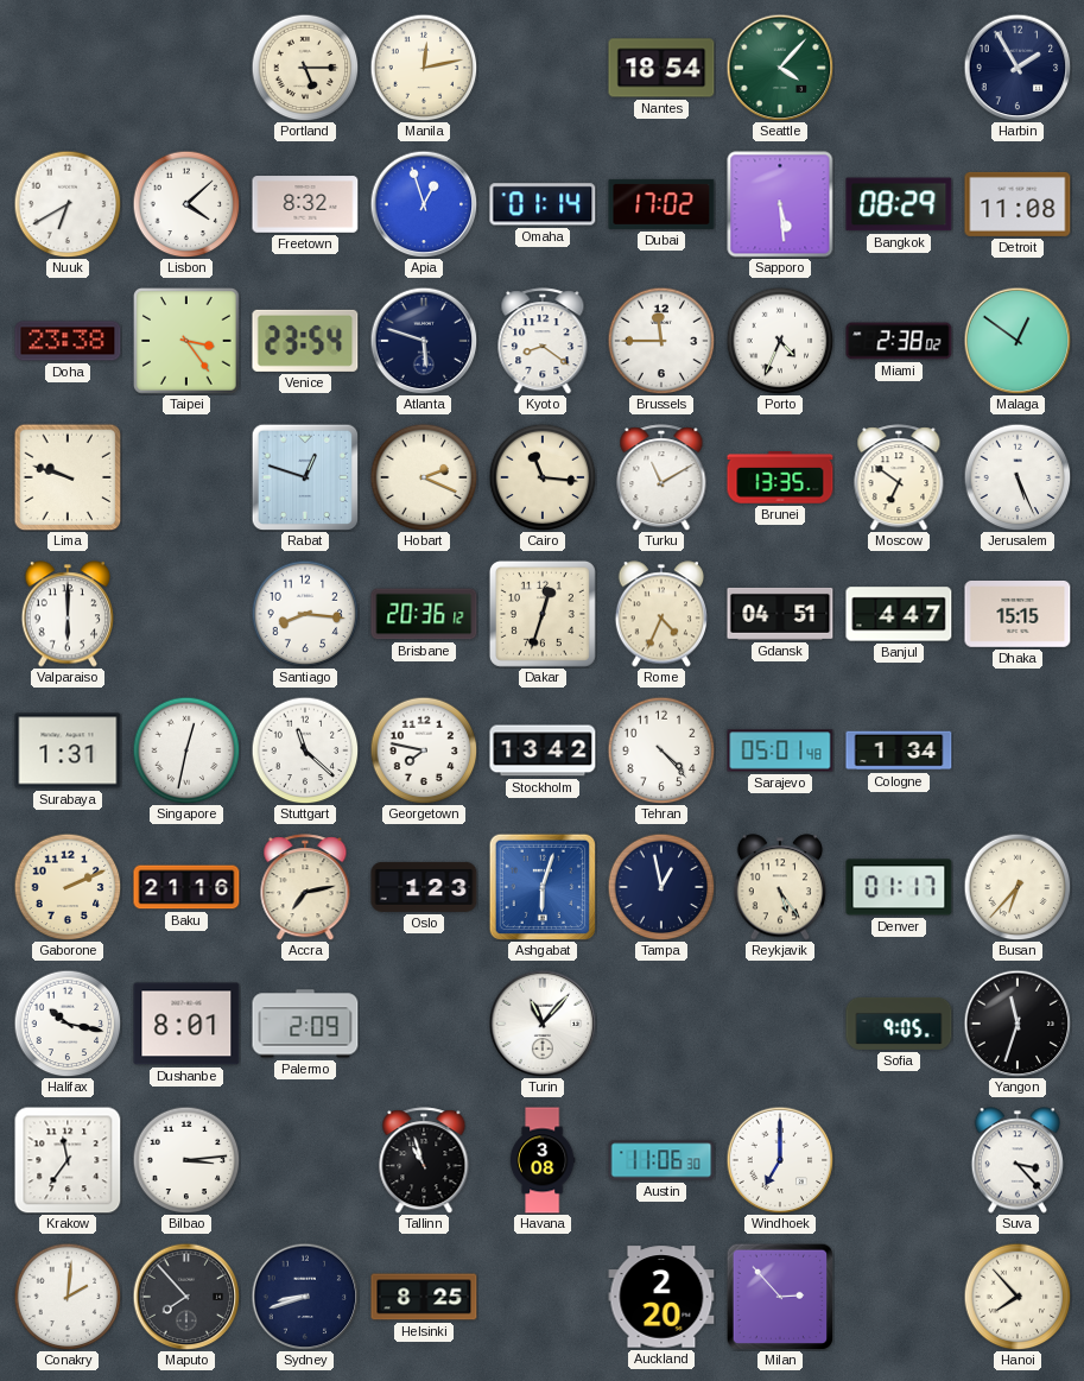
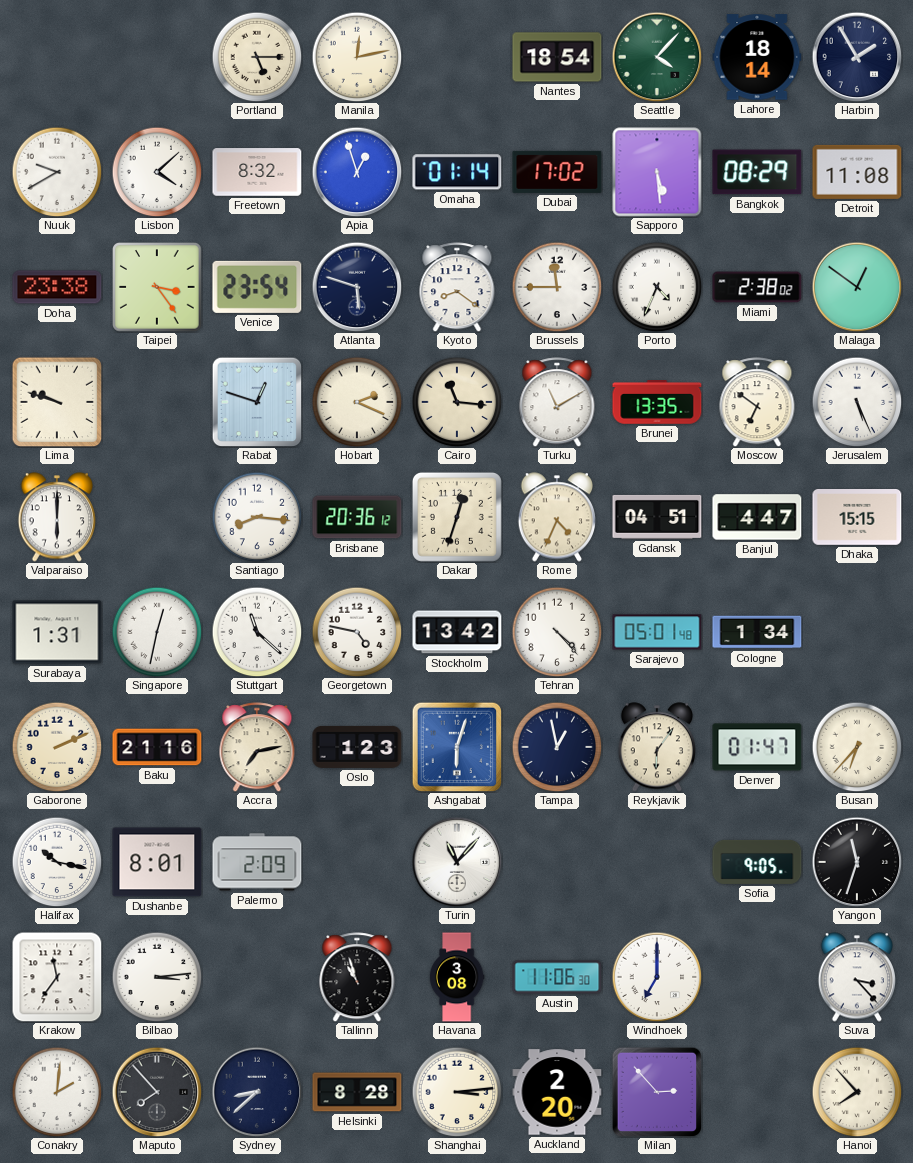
Lahore: none -> 18:14 (757, 57)
Nuuk: 6:40 -> 9:40 (57, 172)
Georgetown: 7:47 -> 4:47 (357, 632)
Reykjavik: 5:24 -> 6:06 (656, 747)
Denver: 01:17 -> 01:47 (757, 747)
Sydney: 8:42 -> 8:38 (257, 1092)
Helsinki: 8:25 -> 8:28 (357, 1092)
Shanghai: none -> 3:14 (457, 1092)
